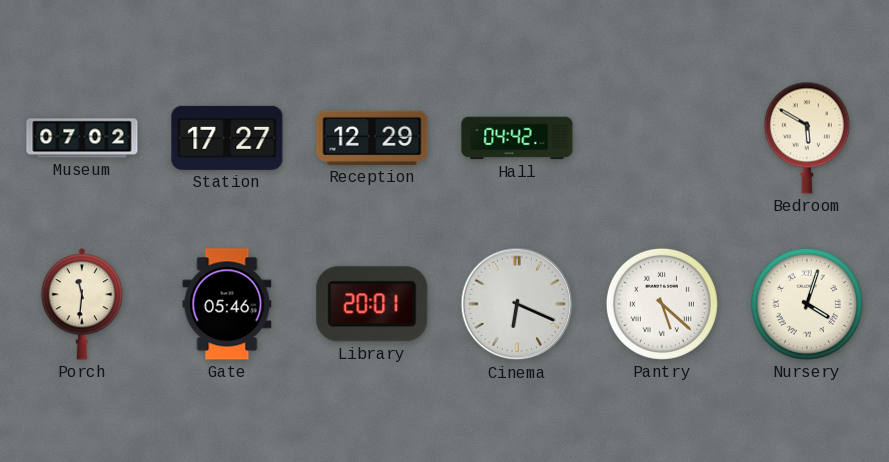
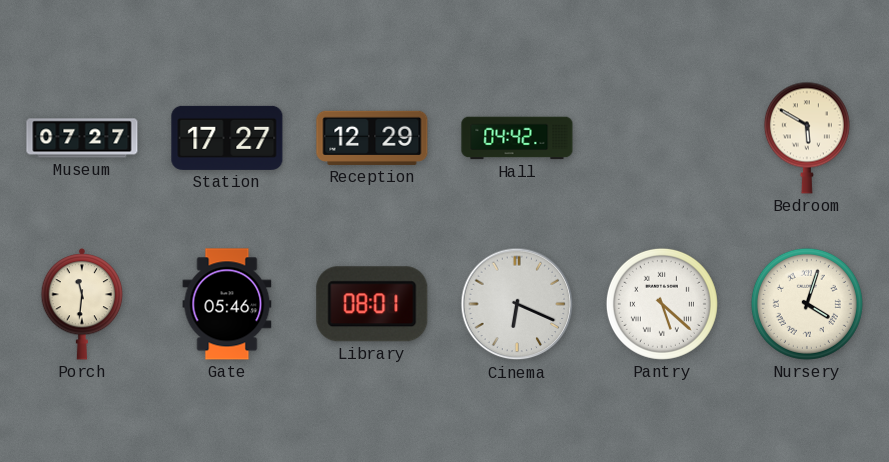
Museum: 07:02 -> 07:27 (82, 138)
Library: 20:01 -> 08:01 (372, 304)
